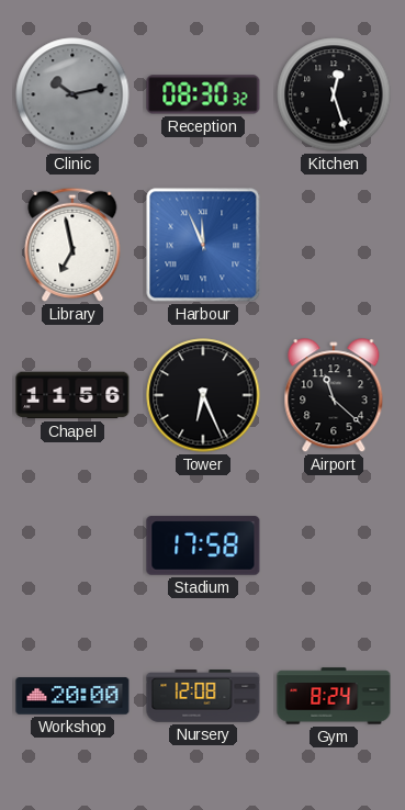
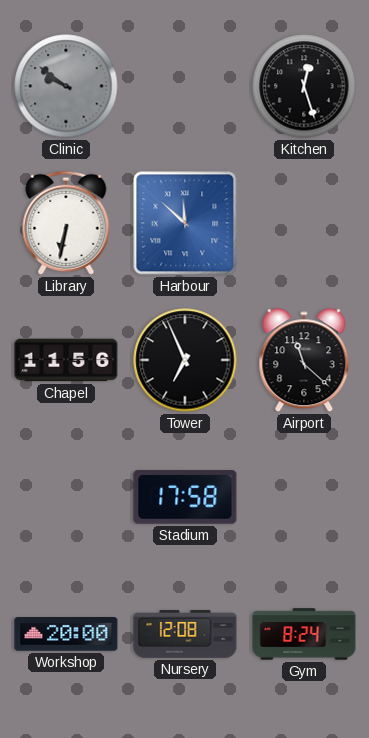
Clinic: 10:13 -> 9:51 (66, 86)
Reception: 08:30 -> none (203, 94)
Library: 6:58 -> 6:32 (66, 223)
Harbour: 11:56 -> 11:52 (185, 223)
Tower: 6:26 -> 6:56 (185, 360)
